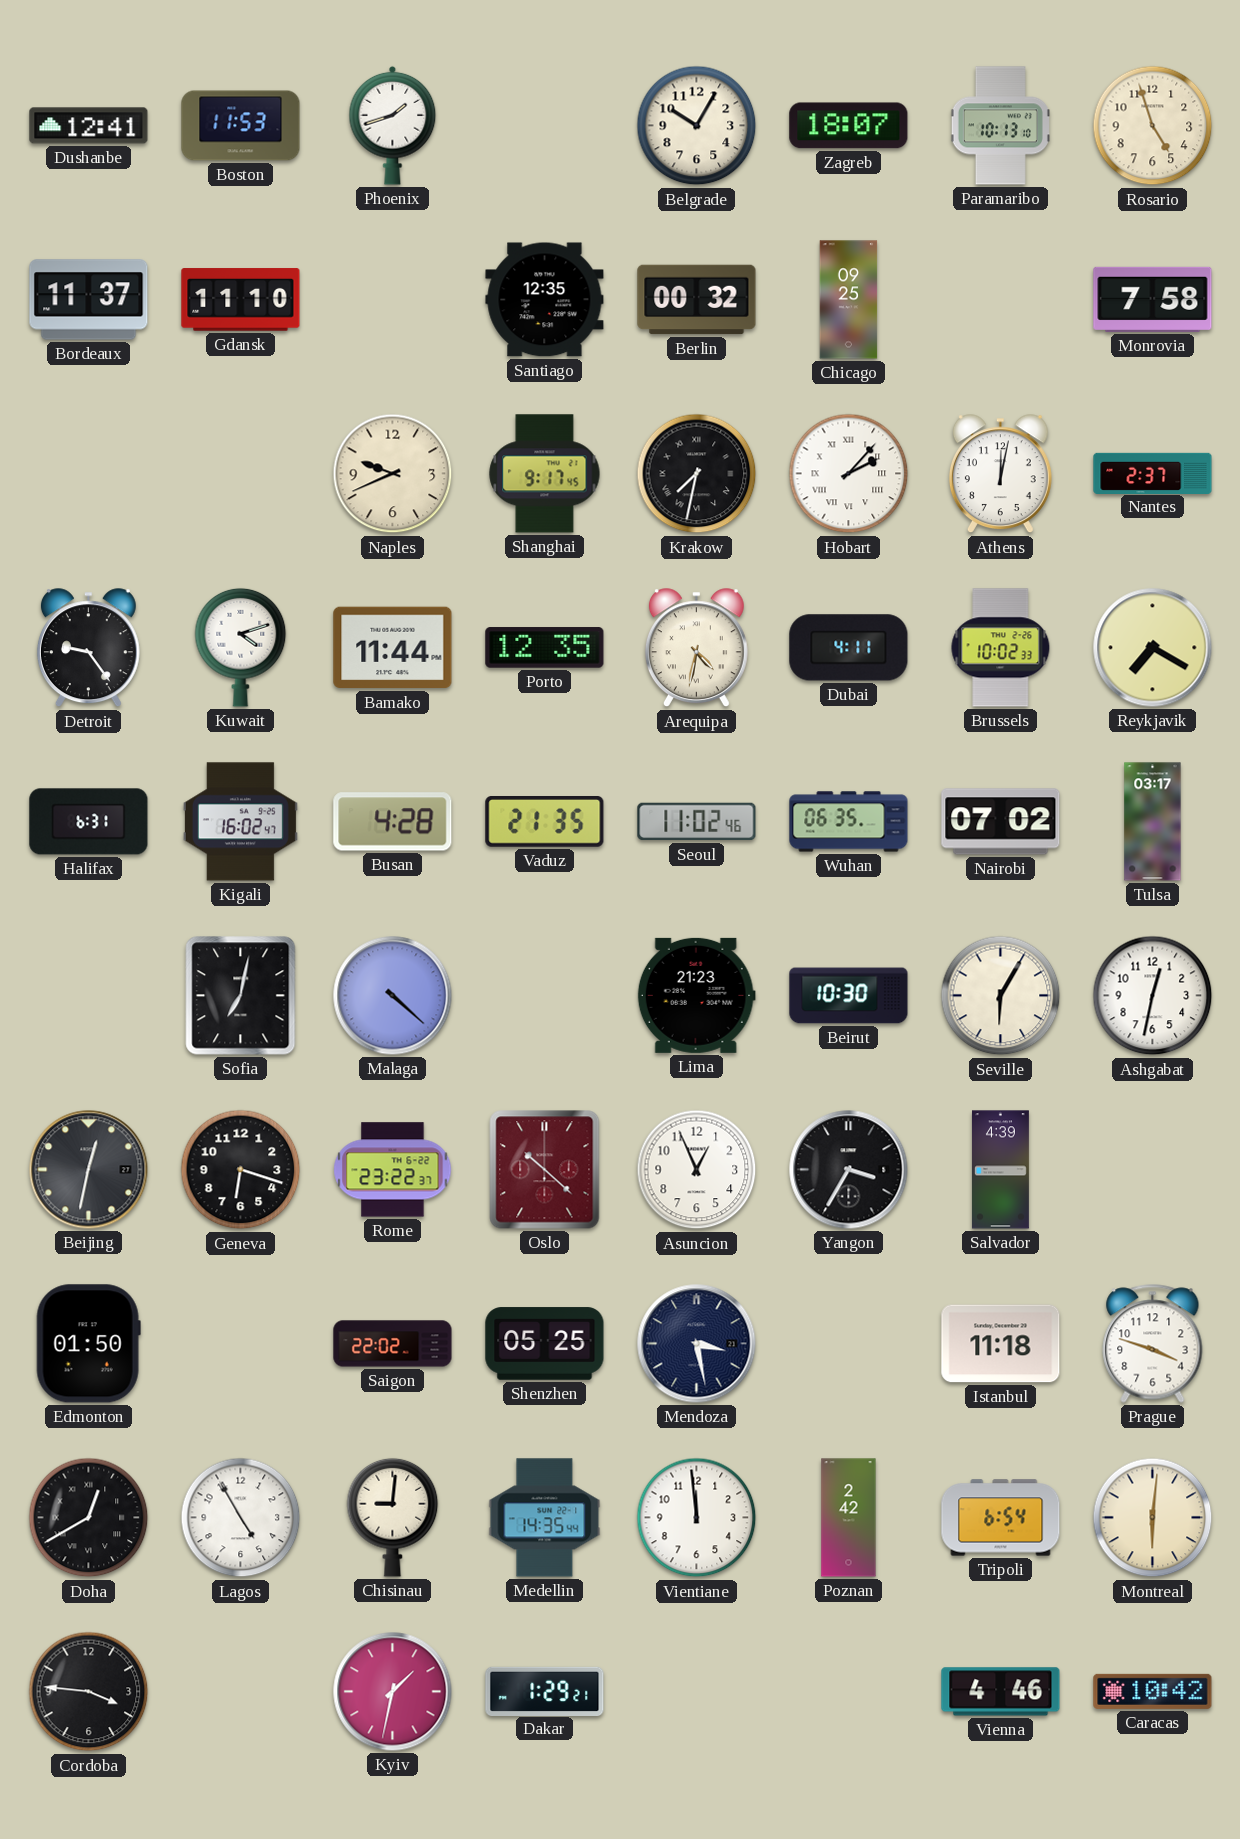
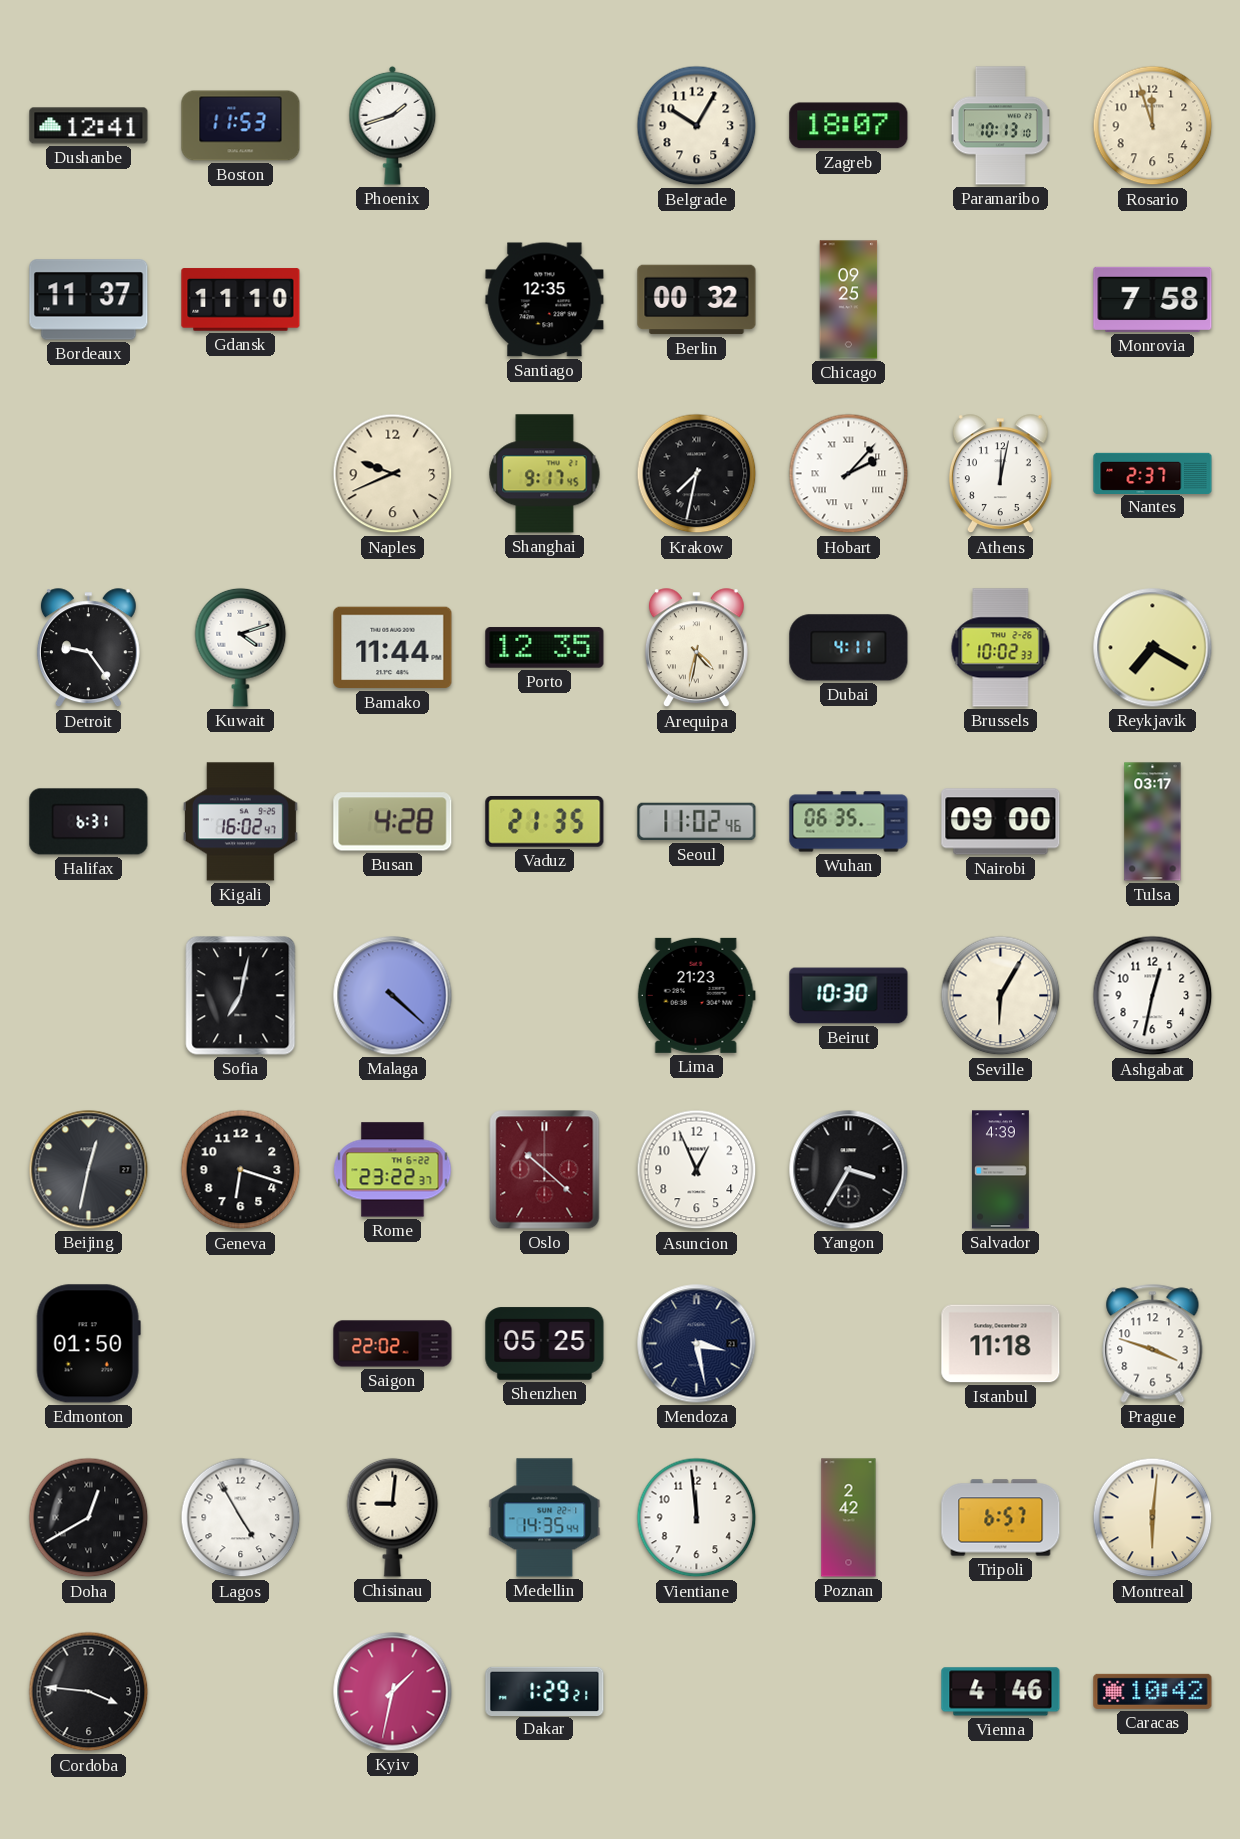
Rosario: 4:57 -> 11:57 (1153, 126)
Nairobi: 07:02 -> 09:00 (1001, 822)
Tripoli: 6:54 -> 6:57 (1001, 1518)
